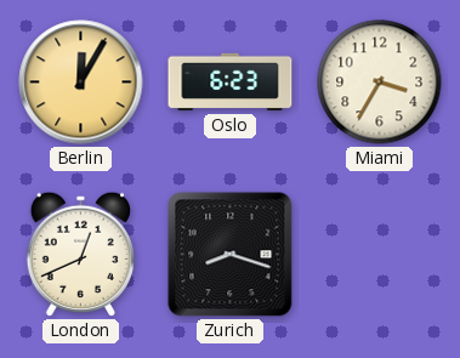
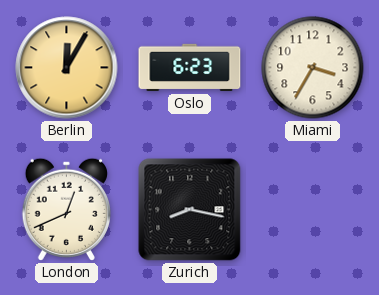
Zurich: 8:18 -> 8:17 (190, 210)
